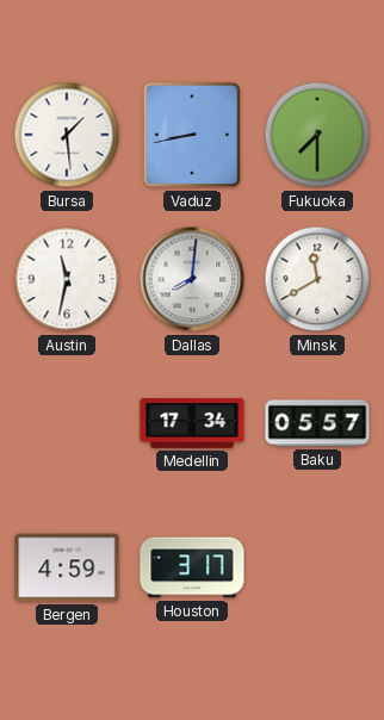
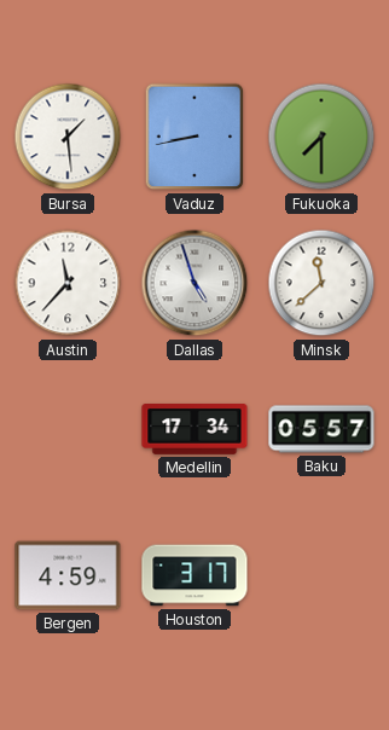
Austin: 11:32 -> 11:37 (68, 283)
Dallas: 8:01 -> 4:57 (194, 283)
Minsk: 11:40 -> 11:38 (321, 283)
